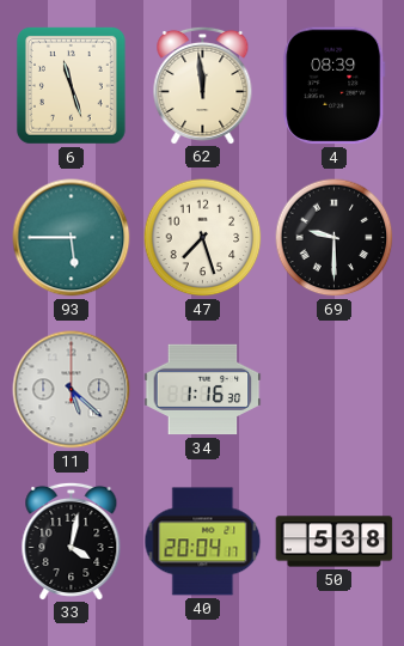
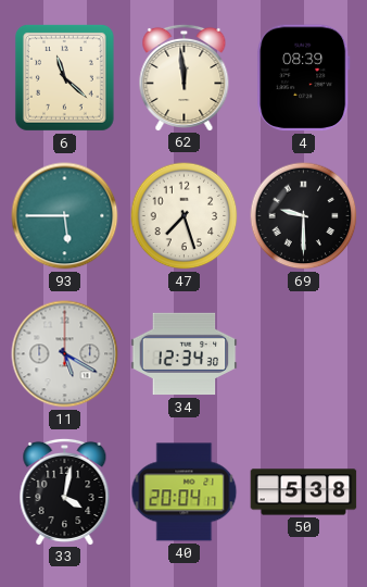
6: 11:27 -> 11:22 (64, 78)
11: 5:22 -> 5:20 (65, 354)
34: 1:16 -> 12:34 (185, 354)
